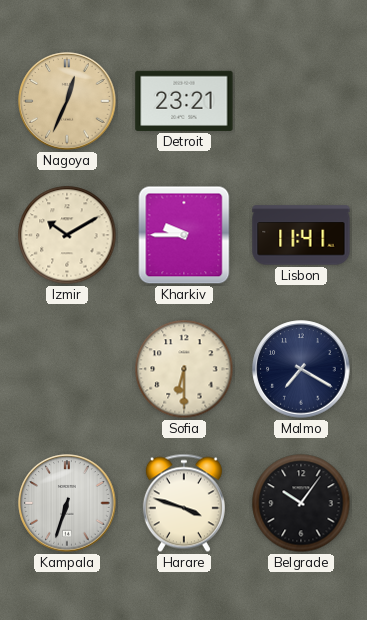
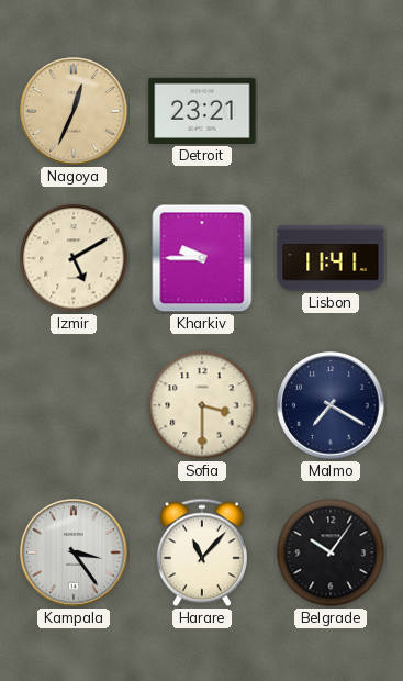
Izmir: 10:10 -> 5:10 (74, 258)
Sofia: 6:30 -> 3:30 (202, 405)
Kampala: 6:33 -> 3:24 (74, 552)
Harare: 3:48 -> 11:07 (202, 552)
